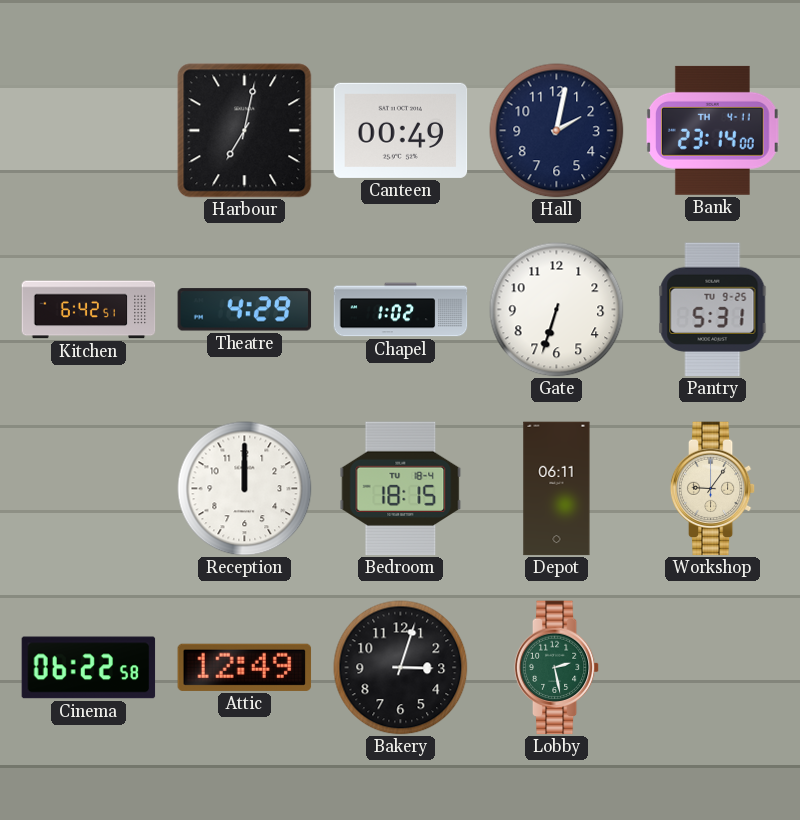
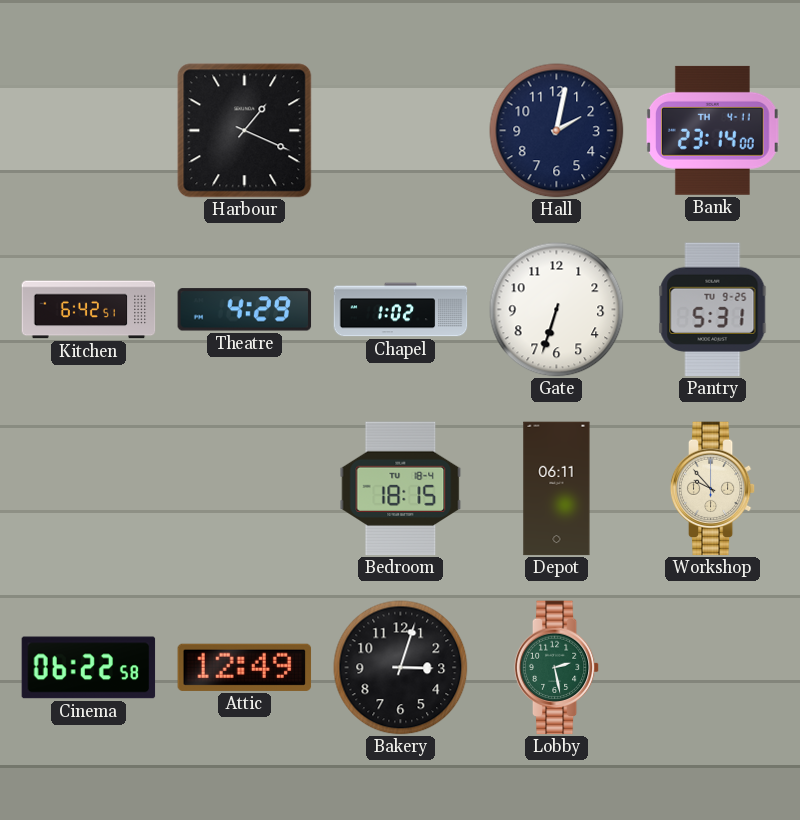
Harbour: 7:02 -> 1:19 (245, 131)
Canteen: 00:49 -> none (401, 130)
Reception: 12:00 -> none (245, 489)
Workshop: 9:06 -> 9:53 (713, 489)
